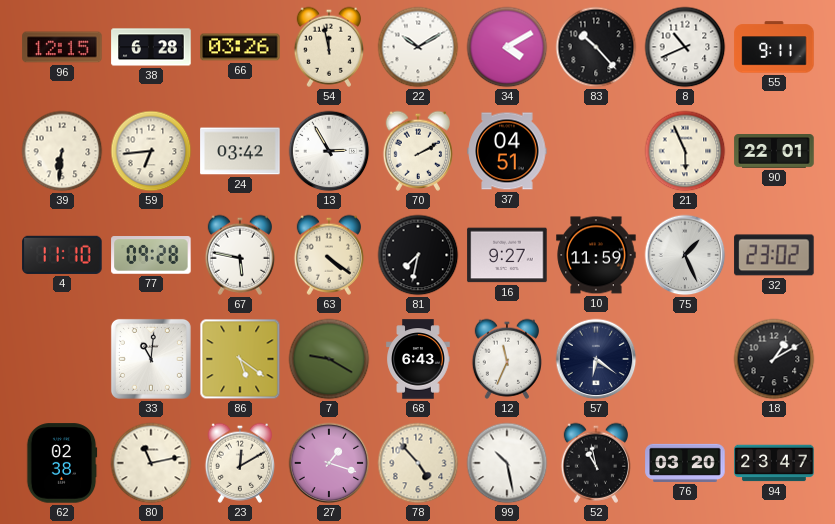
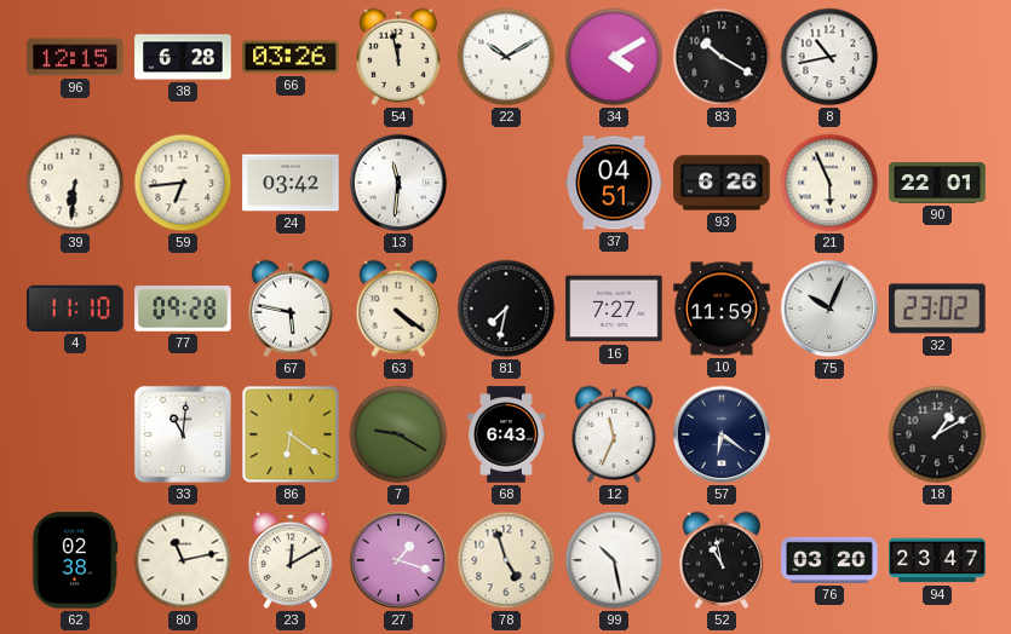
83: 10:23 -> 10:20 (722, 57)
8: 10:41 -> 10:43 (829, 57)
55: 9:11 -> none (774, 47)
13: 2:55 -> 11:31 (398, 183)
70: 2:10 -> none (417, 151)
93: none -> 6:26 (722, 183)
16: 9:27 -> 7:27 (614, 309)
75: 1:26 -> 10:04 (829, 309)
86: 5:21 -> 6:21 (291, 434)
78: 4:53 -> 4:57 (506, 560)
